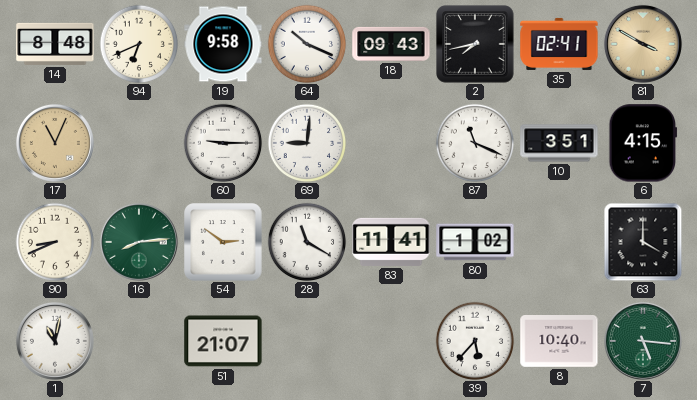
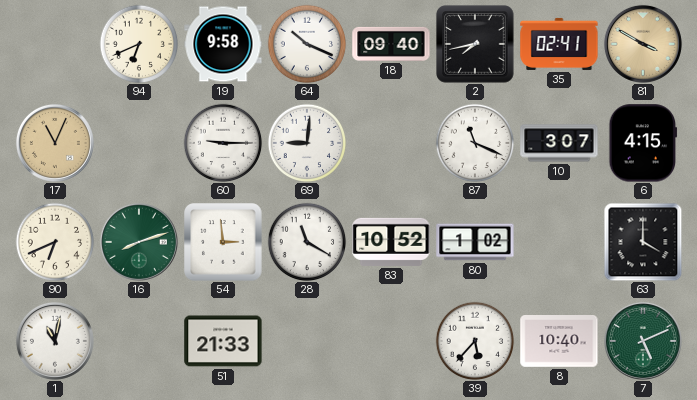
14: 8:48 -> none (55, 44)
18: 09:43 -> 09:40 (391, 44)
10: 3:51 -> 3:07 (559, 143)
90: 8:41 -> 6:41 (55, 242)
16: 8:14 -> 8:12 (139, 242)
54: 2:51 -> 2:59 (223, 242)
83: 11:41 -> 10:52 (391, 242)
51: 21:07 -> 21:33 (223, 341)
7: 5:16 -> 5:11 (643, 341)
